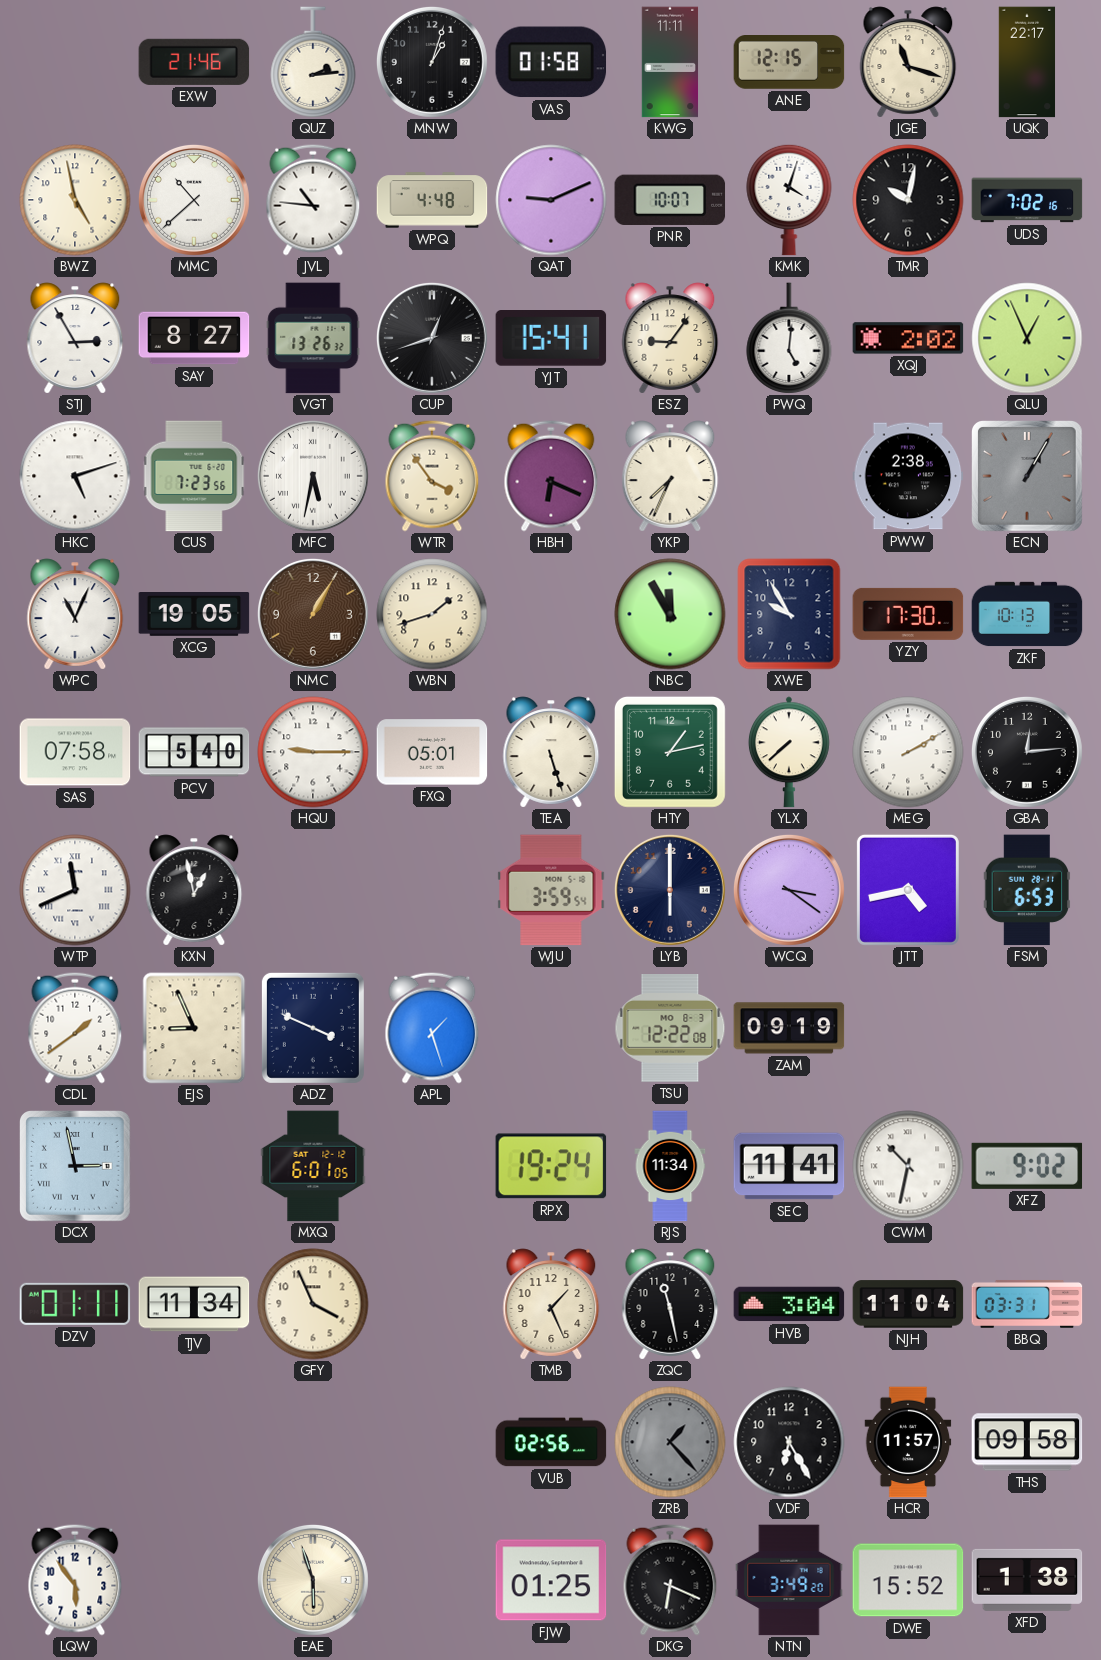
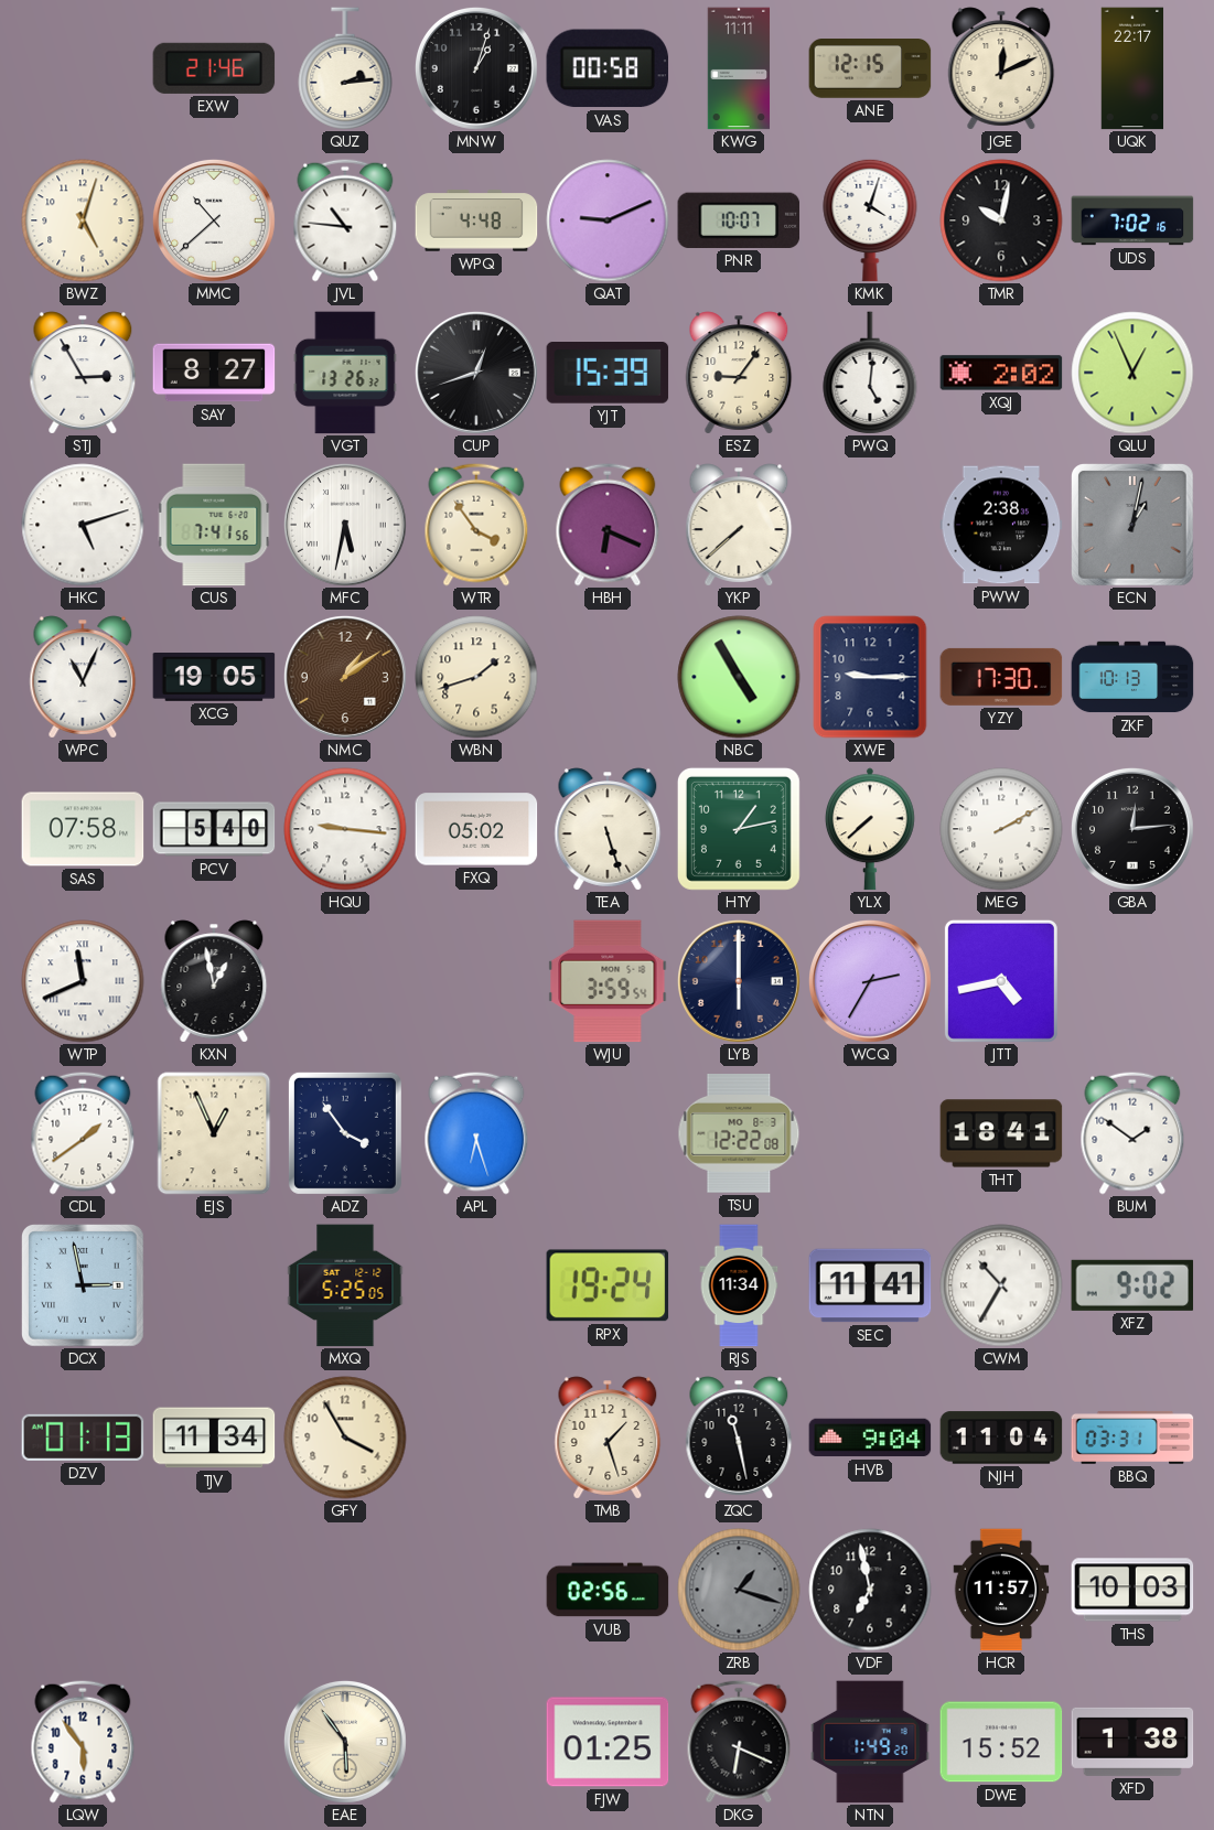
VAS: 01:58 -> 00:58 (608, 68)
JGE: 11:18 -> 12:11 (1001, 68)
BWZ: 4:58 -> 5:03 (83, 220)
YJT: 15:41 -> 15:39 (608, 374)
CUS: 7:23 -> 7:41 (214, 525)
YKP: 7:34 -> 7:38 (739, 525)
ECN: 1:05 -> 1:02 (1134, 526)
NMC: 1:05 -> 1:09 (345, 677)
NBC: 11:55 -> 4:55 (739, 677)
XWE: 9:55 -> 9:15 (870, 677)
HQU: 9:15 -> 9:16 (345, 829)
FXQ: 05:01 -> 05:02 (476, 829)
WCQ: 3:21 -> 2:35 (870, 981)
FSM: 6:53 -> none (1026, 890)
EJS: 8:56 -> 12:56 (214, 1133)
ADZ: 3:49 -> 3:54 (345, 1133)
APL: 1:27 -> 6:27 (476, 1133)
ZAM: 09:19 -> none (789, 1028)
THT: none -> 18:41 (1001, 1133)
BUM: none -> 1:51 (1132, 1133)
MXQ: 6:01 -> 5:25 (345, 1285)
CWM: 10:32 -> 10:35 (1001, 1285)
DZV: 01:11 -> 01:13 (83, 1438)
GFY: 3:56 -> 3:55 (345, 1438)
TMB: 1:26 -> 1:27 (608, 1438)
HVB: 3:04 -> 9:04 (870, 1438)
ZRB: 1:23 -> 1:18 (739, 1590)
VDF: 6:25 -> 6:58 (870, 1590)
THS: 09:58 -> 10:03 (1132, 1590)
EAE: 5:57 -> 5:54 (345, 1742)
NTN: 3:49 -> 1:49 (870, 1742)
